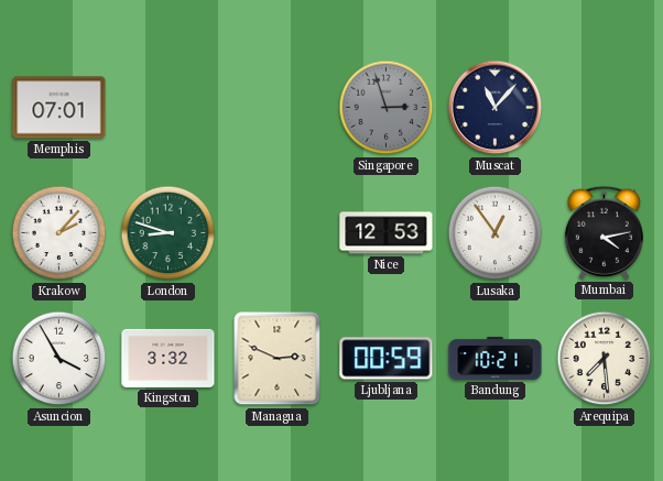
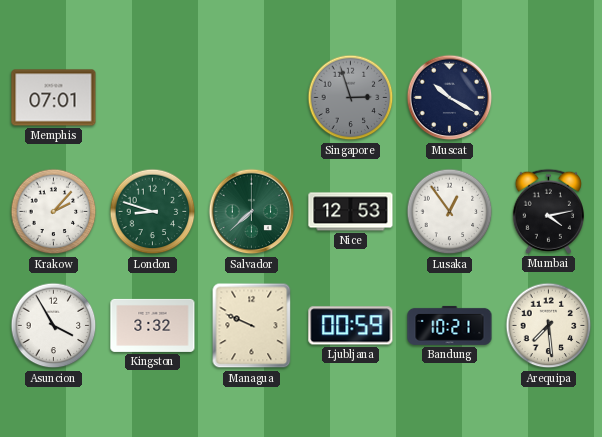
Muscat: 11:07 -> 10:20 (450, 98)
Salvador: none -> 7:38 (252, 212)
Managua: 2:49 -> 9:49 (252, 326)
